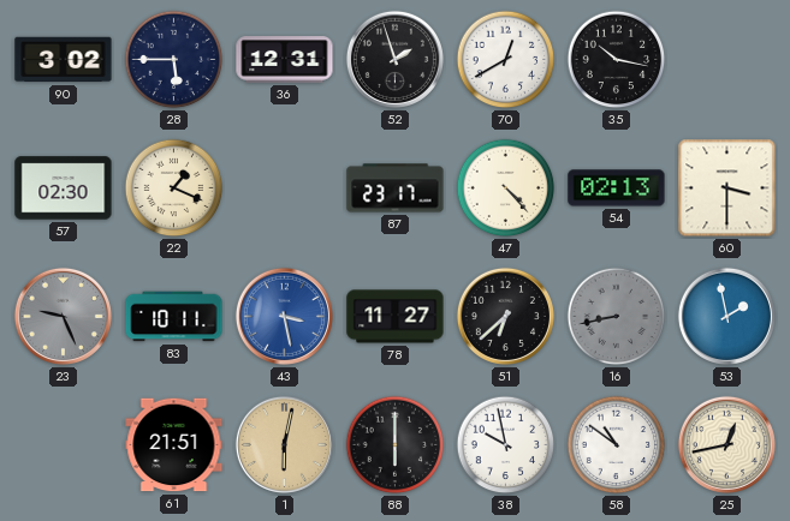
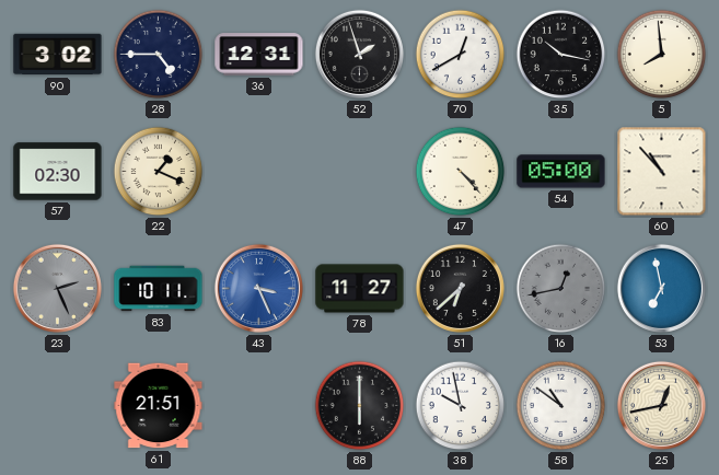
28: 5:45 -> 4:45 (159, 55)
5: none -> 7:59 (662, 55)
87: 23:17 -> none (396, 188)
54: 02:13 -> 05:00 (561, 172)
60: 3:30 -> 10:53 (662, 172)
23: 9:26 -> 2:26 (57, 288)
43: 3:28 -> 3:26 (258, 288)
16: 8:43 -> 12:43 (561, 289)
53: 1:58 -> 6:58 (661, 288)
1: 6:02 -> none (284, 444)
